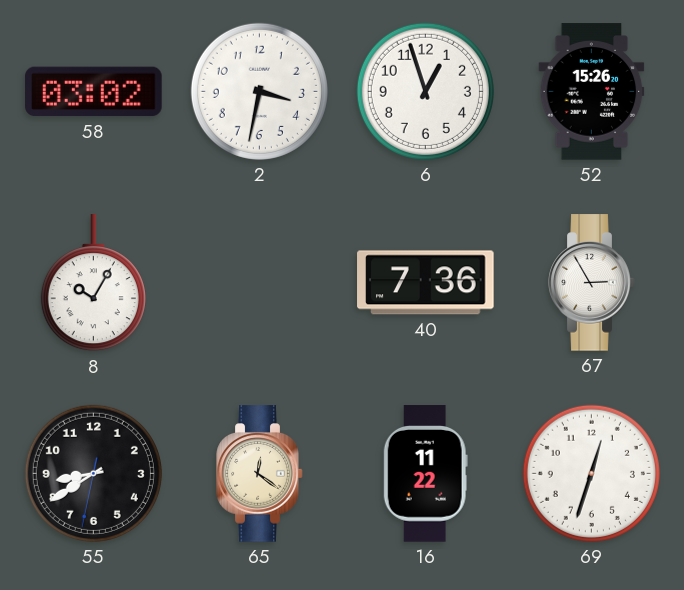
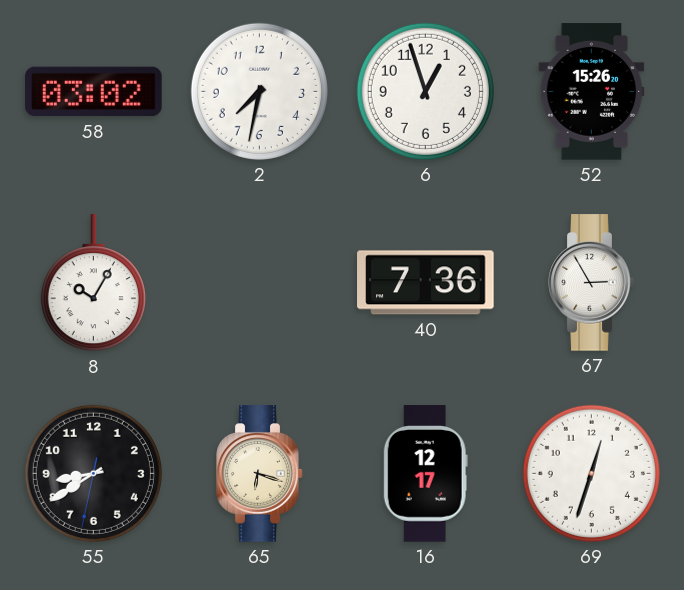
2: 3:32 -> 7:32 (259, 91)
65: 12:21 -> 6:18 (260, 474)
16: 11:22 -> 12:17 (425, 474)
